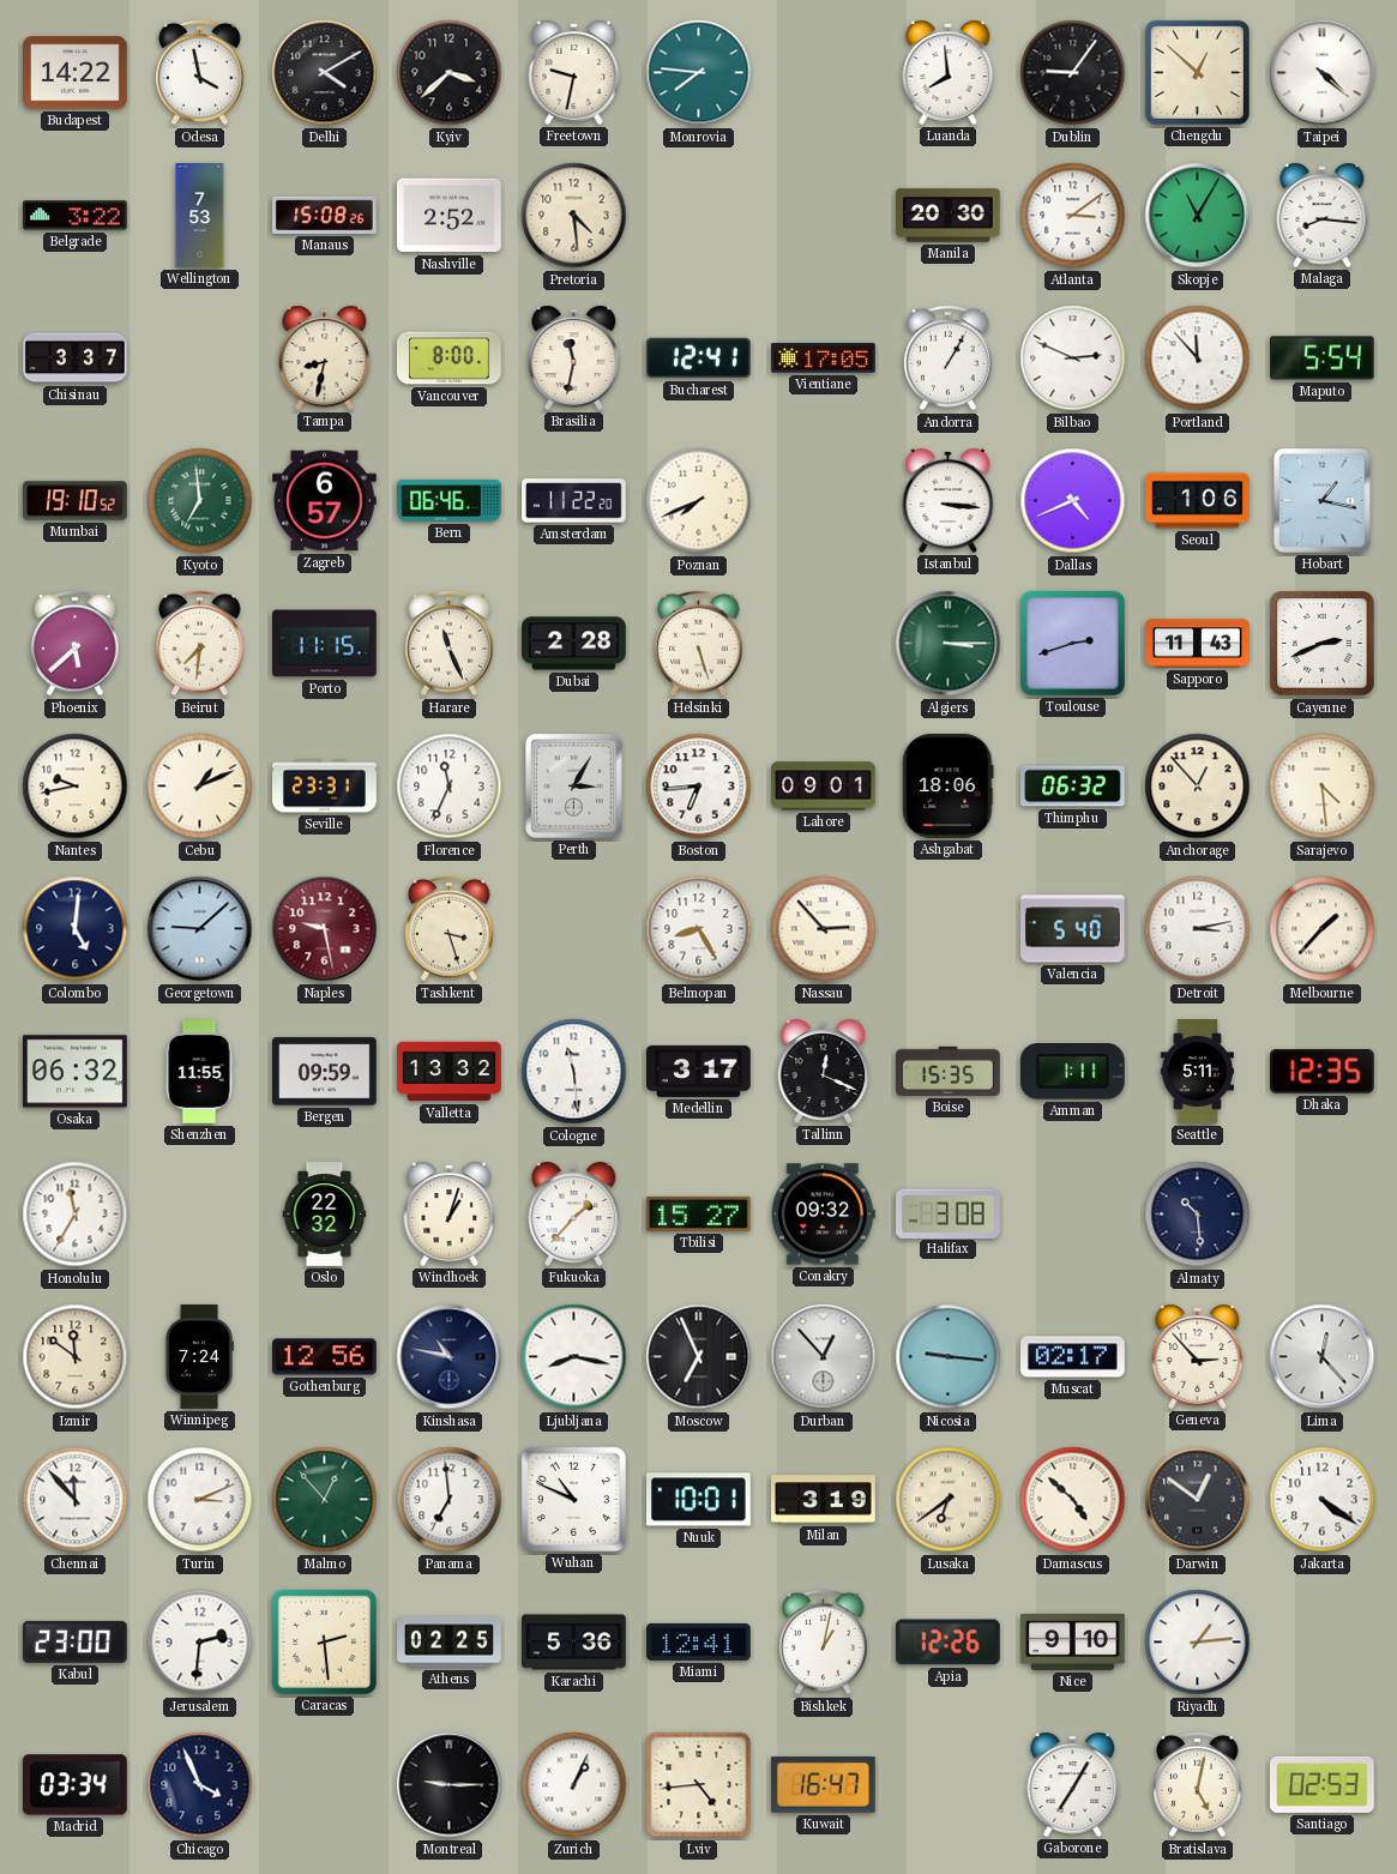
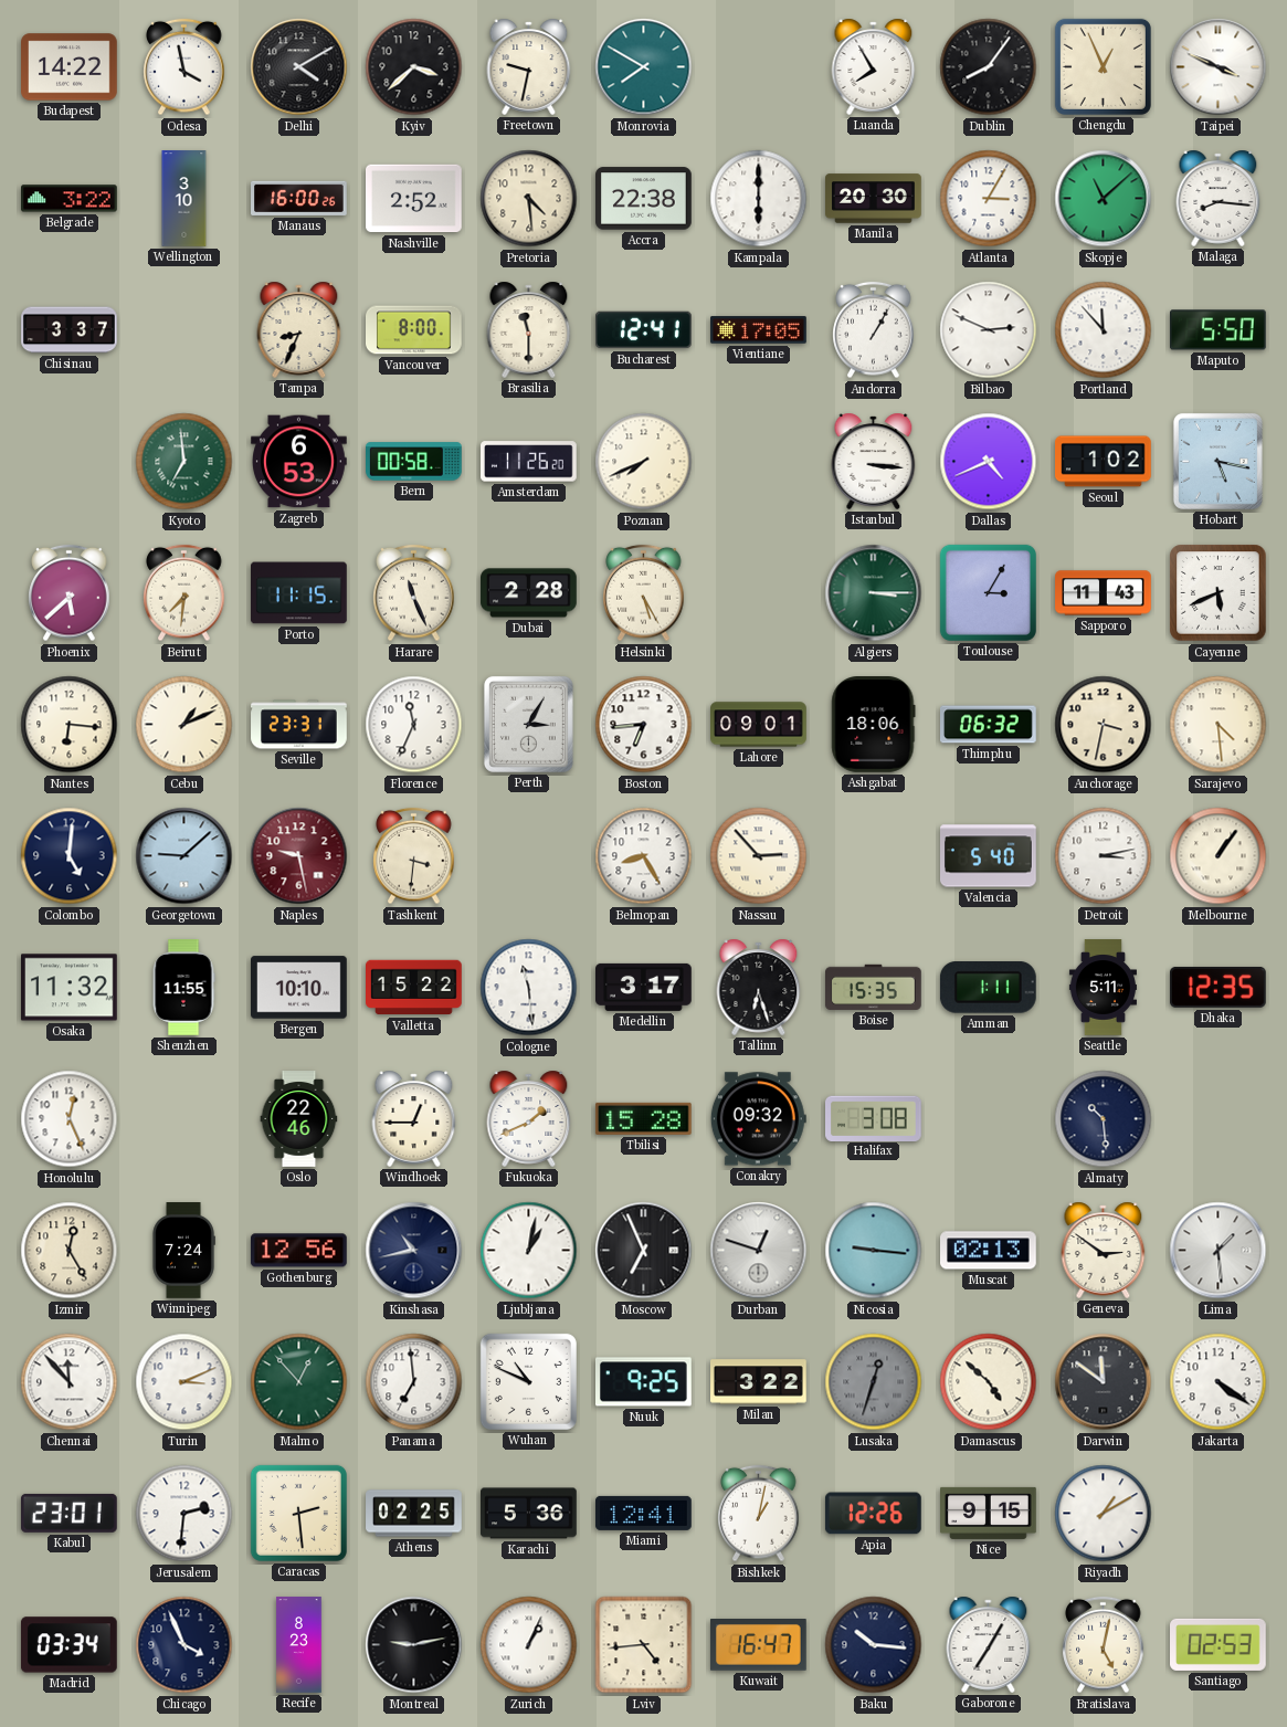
Monrovia: 7:46 -> 7:50 (644, 67)
Luanda: 7:59 -> 7:55 (874, 66)
Dublin: 9:06 -> 8:06 (989, 67)
Chengdu: 12:52 -> 12:56 (1103, 66)
Taipei: 4:22 -> 3:49 (1219, 67)
Wellington: 7:53 -> 3:10 (184, 199)
Manaus: 15:08 -> 16:00 (299, 198)
Accra: none -> 22:38 (644, 199)
Kampala: none -> 6:00 (759, 199)
Atlanta: 3:09 -> 3:05 (989, 199)
Skopje: 11:05 -> 11:08 (1104, 199)
Tampa: 8:32 -> 8:34 (299, 329)
Brasilia: 11:32 -> 11:30 (529, 329)
Maputo: 5:54 -> 5:50 (1219, 330)
Mumbai: 19:10 -> none (76, 501)
Zagreb: 6:57 -> 6:53 (299, 462)
Bern: 06:46 -> 00:58 (414, 462)
Amsterdam: 11:22 -> 11:26 (529, 462)
Seoul: 1:06 -> 1:02 (1104, 462)
Hobart: 1:17 -> 5:17 (1217, 461)
Helsinki: 5:27 -> 5:25 (644, 593)
Toulouse: 2:42 -> 3:05 (988, 592)
Cayenne: 2:41 -> 5:41 (1219, 593)
Nantes: 9:43 -> 6:16 (70, 725)
Anchorage: 12:53 -> 3:32 (1104, 725)
Tashkent: 3:27 -> 3:31 (414, 856)
Melbourne: 1:37 -> 1:06 (1219, 856)
Osaka: 06:32 -> 11:32 (70, 988)
Bergen: 09:59 -> 10:10 (299, 988)
Valletta: 13:32 -> 15:22 (414, 988)
Tallinn: 12:19 -> 6:27 (759, 987)
Honolulu: 11:35 -> 12:26 (70, 1119)
Oslo: 22:32 -> 22:46 (299, 1119)
Windhoek: 1:03 -> 12:45 (414, 1118)
Fukuoka: 1:37 -> 1:41 (529, 1118)
Tbilisi: 15:27 -> 15:28 (643, 1118)
Izmir: 11:51 -> 12:25 (70, 1251)
Kinshasa: 10:47 -> 10:43 (414, 1251)
Ljubljana: 8:17 -> 1:02 (529, 1251)
Durban: 12:53 -> 12:48 (759, 1251)
Muscat: 02:17 -> 02:13 (989, 1251)
Geneva: 2:53 -> 2:51 (1104, 1250)
Lima: 12:23 -> 1:29 (1219, 1251)
Nuuk: 10:01 -> 9:25 (644, 1382)
Milan: 3:19 -> 3:22 (759, 1382)
Lusaka: 6:39 -> 12:33 (874, 1382)
Lusaka dial: cream -> grey (874, 1382)
Darwin: 12:51 -> 11:51 (1104, 1382)
Kabul: 23:00 -> 23:01 (68, 1513)
Nice: 9:10 -> 9:15 (989, 1513)
Riyadh: 1:14 -> 1:10 (1104, 1514)
Recife: none -> 8:23 (299, 1645)
Montreal: 9:15 -> 9:13 (414, 1645)
Baku: none -> 10:16 (874, 1645)
